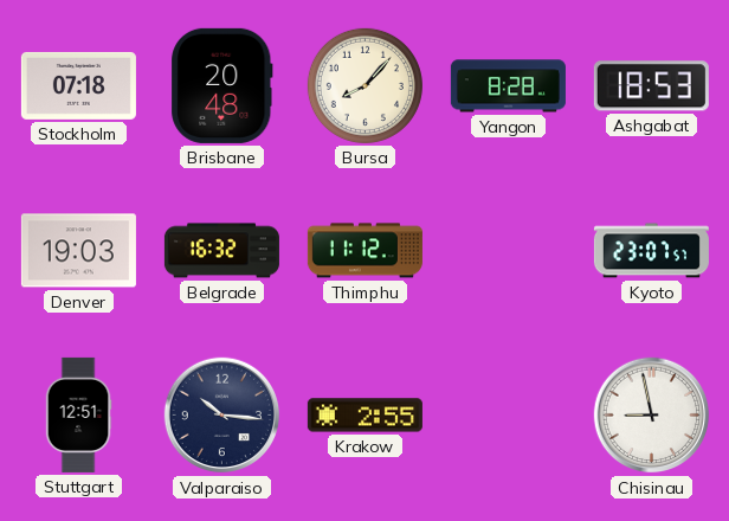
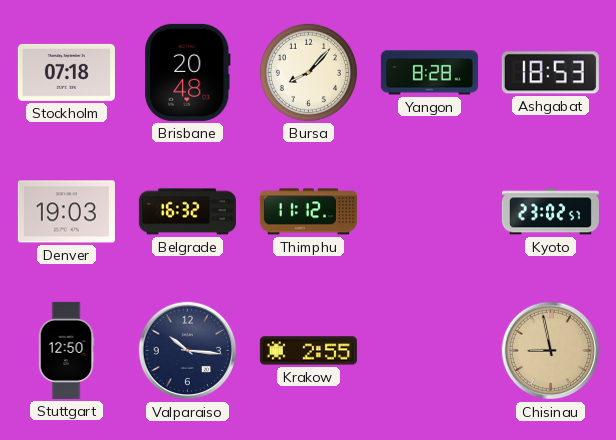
Kyoto: 23:07 -> 23:02 (550, 212)
Stuttgart: 12:51 -> 12:50 (66, 350)
Chisinau dial: white -> champagne (551, 351)
